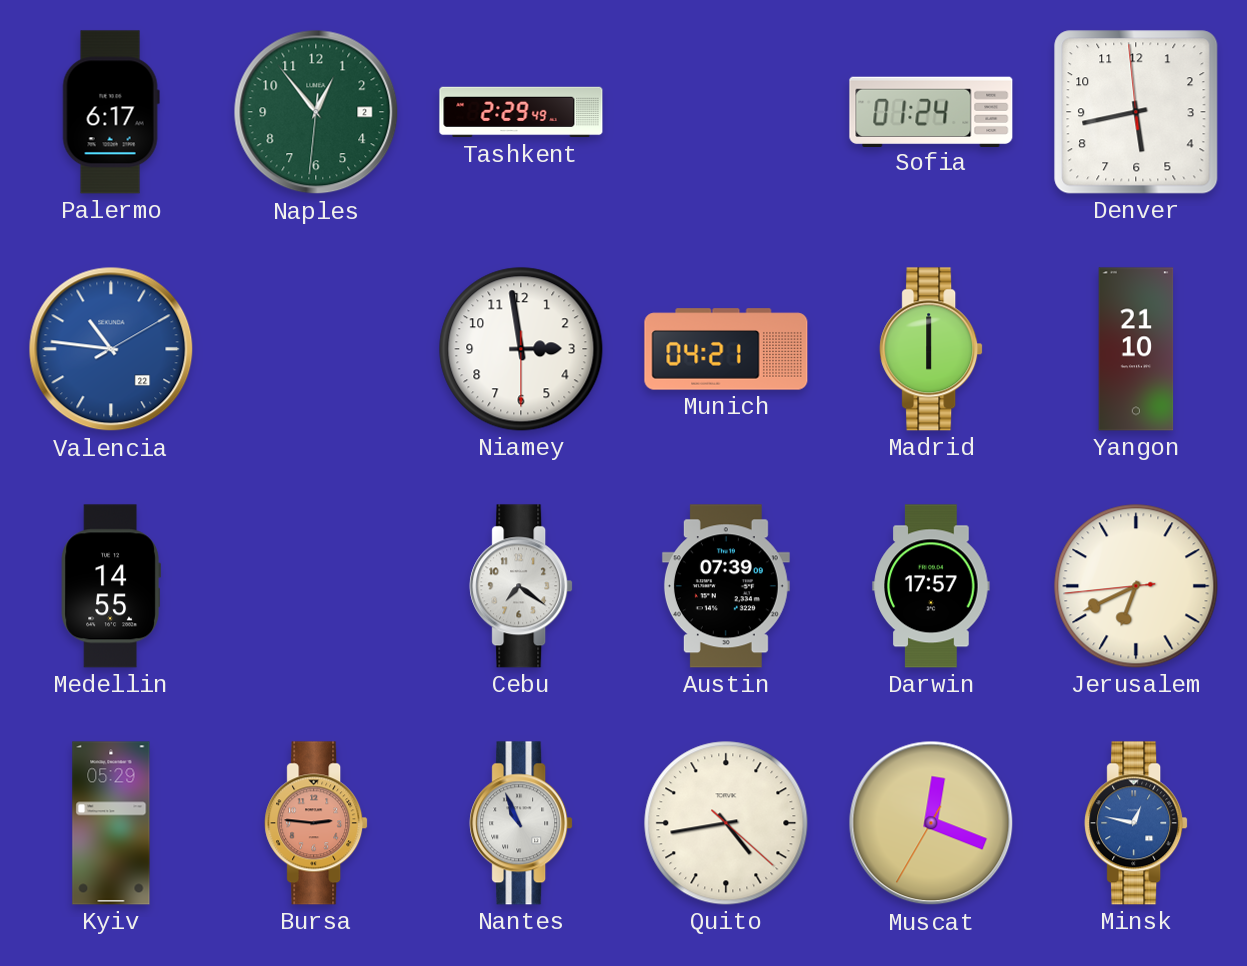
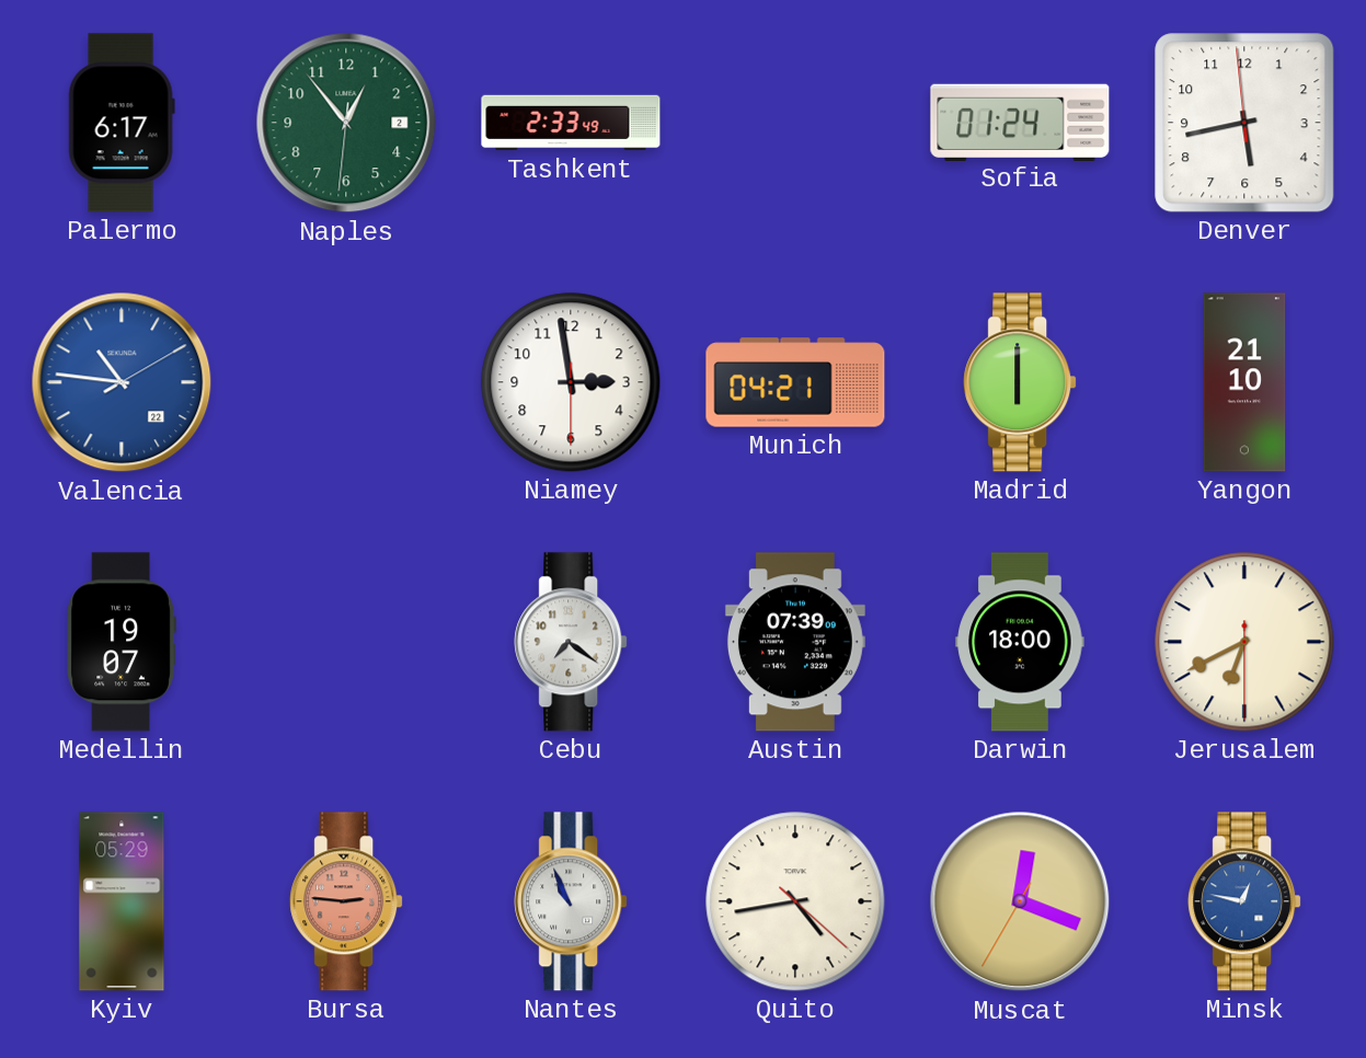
Tashkent: 2:29 -> 2:33 (571, 123)
Medellin: 14:55 -> 19:07 (122, 642)
Darwin: 17:57 -> 18:00 (1020, 642)
Jerusalem: 6:40:44 -> 6:40:30 (1244, 642)
